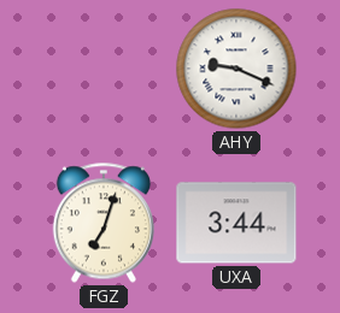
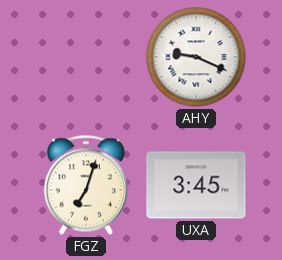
UXA: 3:44 -> 3:45 (196, 185)
